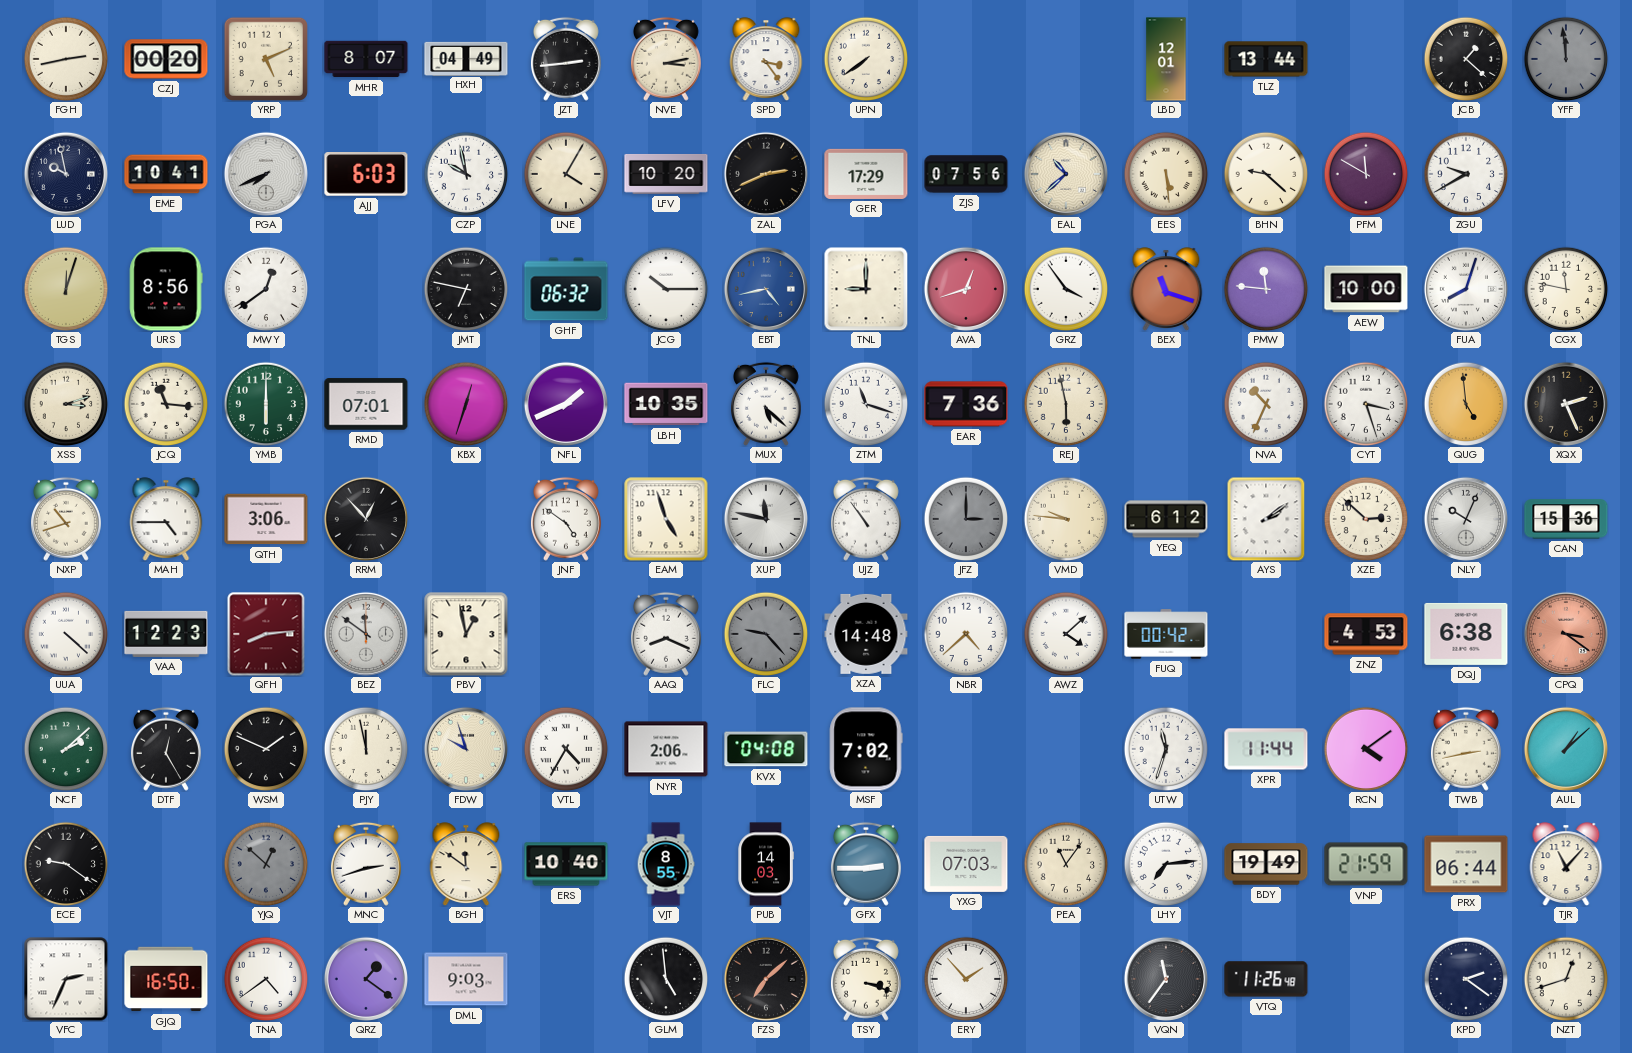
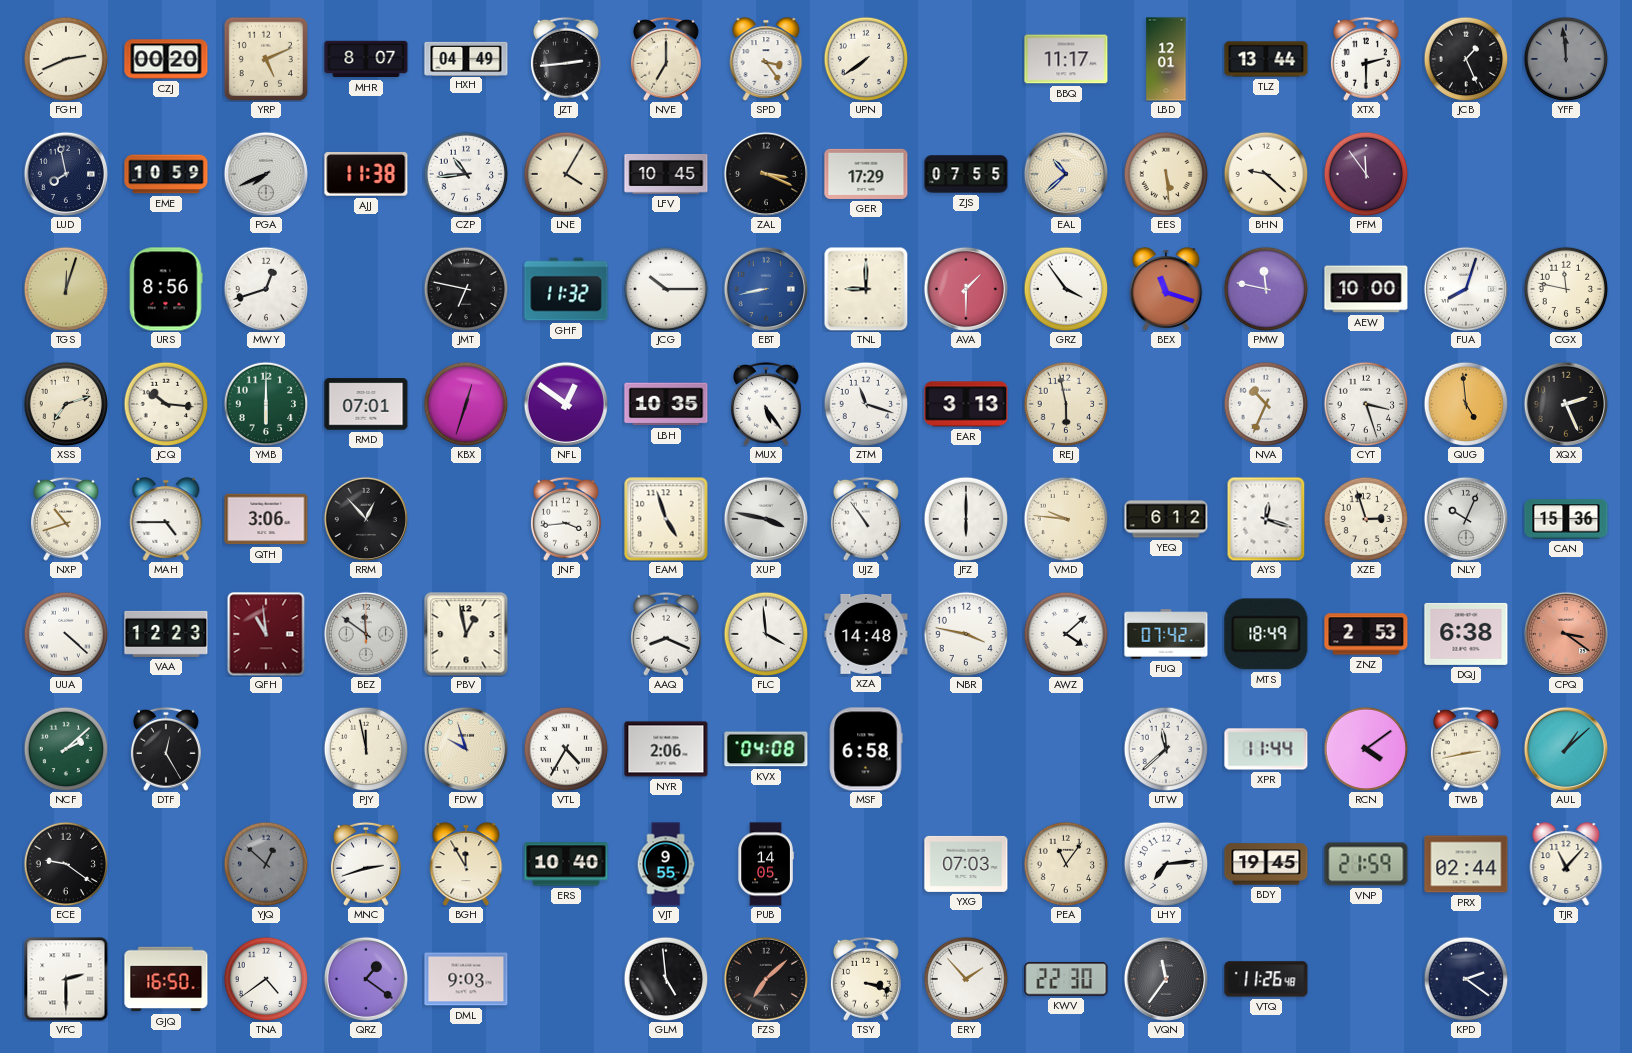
FGH: 2:43 -> 2:41 (66, 59)
NVE: 3:13 -> 7:00 (666, 59)
BBQ: none -> 11:17 (1066, 59)
XTX: none -> 2:30 (1366, 59)
JCB: 1:22 -> 1:26 (1466, 59)
LUD: 9:58 -> 7:58 (66, 174)
EME: 10:41 -> 10:59 (166, 174)
AJJ: 6:03 -> 11:38 (366, 174)
CZP: 9:58 -> 10:44 (466, 174)
LFV: 10:20 -> 10:45 (666, 174)
ZAL: 2:41 -> 3:19 (766, 174)
ZJS: 07:56 -> 07:55 (966, 174)
PFM: 11:50 -> 11:54 (1366, 174)
ZGU: 9:40 -> none (1466, 174)
MWY: 12:39 -> 12:42 (266, 289)
GHF: 06:32 -> 11:32 (566, 289)
EBT: 4:43 -> 8:43 (766, 289)
AVA: 12:42 -> 1:30 (966, 289)
PMW: 11:46 -> 11:47 (1266, 289)
XSS: 3:12 -> 7:12 (66, 404)
JCQ: 11:16 -> 10:16 (166, 404)
NFL: 1:41 -> 12:51 (566, 404)
MUX: 5:22 -> 5:24 (766, 404)
EAR: 7:36 -> 3:13 (966, 404)
JNF: 4:51 -> 3:44 (566, 519)
XUP: 11:47 -> 3:47 (766, 519)
JFZ: 3:00 -> 6:00 (966, 519)
JFZ dial: grey -> white (966, 519)
AYS: 2:09 -> 12:18 (1266, 519)
XZE: 2:52 -> 2:57 (1366, 519)
QFH: 8:14 -> 10:59 (266, 634)
FLC: 9:23 -> 3:59 (766, 634)
FLC dial: grey -> white (766, 634)
NBR: 4:38 -> 3:47 (966, 634)
FUQ: 00:42 -> 07:42 (1166, 634)
MTS: none -> 18:49 (1266, 634)
ZNZ: 4:53 -> 2:53 (1366, 634)
WSM: 1:49 -> none (266, 749)
MSF: 7:02 -> 6:58 (866, 749)
UTW: 11:33 -> 11:38 (1166, 749)
BGH: 11:51 -> 11:55 (466, 864)
VJT: 8:55 -> 9:55 (666, 864)
PUB: 14:03 -> 14:05 (766, 864)
GFX: 2:45 -> none (866, 864)
BDY: 19:49 -> 19:45 (1266, 864)
PRX: 06:44 -> 02:44 (1466, 864)
VFC: 2:34 -> 2:30 (66, 979)
KWV: none -> 22:30 (1066, 979)
NZT: 12:42 -> none (1566, 979)
